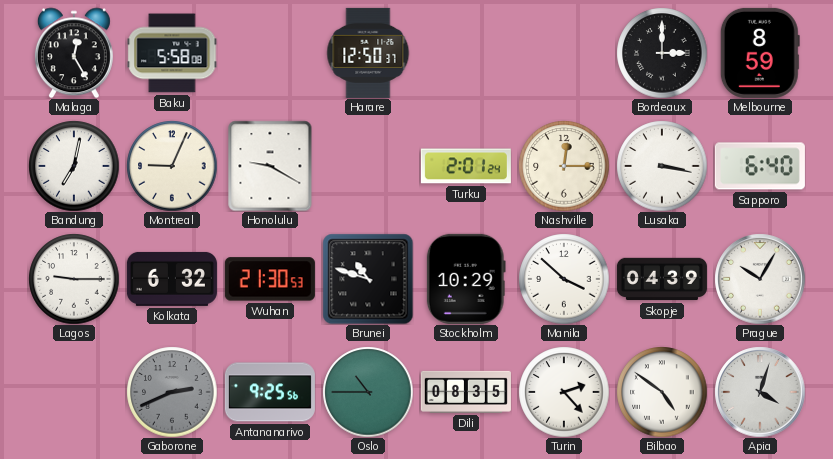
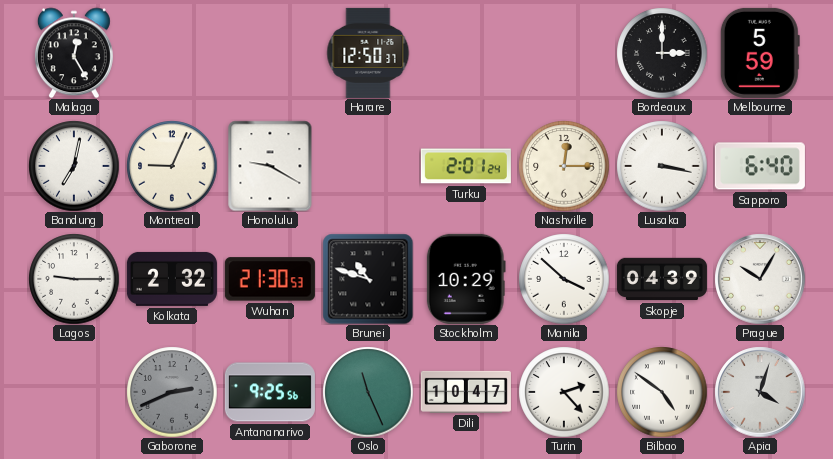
Baku: 5:58 -> none (172, 53)
Melbourne: 8:59 -> 5:59 (760, 53)
Kolkata: 6:32 -> 2:32 (172, 279)
Oslo: 10:45 -> 11:26 (368, 392)
Dili: 08:35 -> 10:47 (466, 392)
